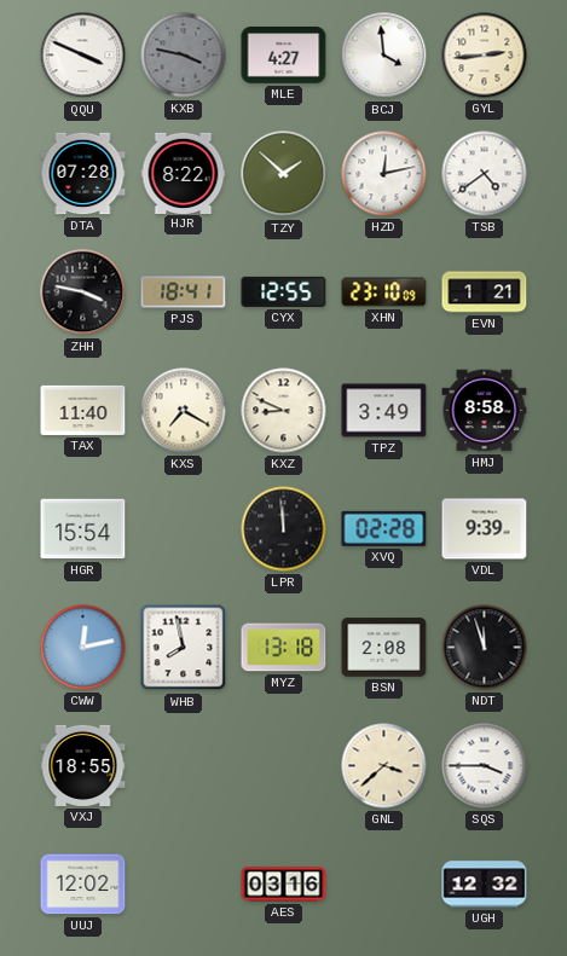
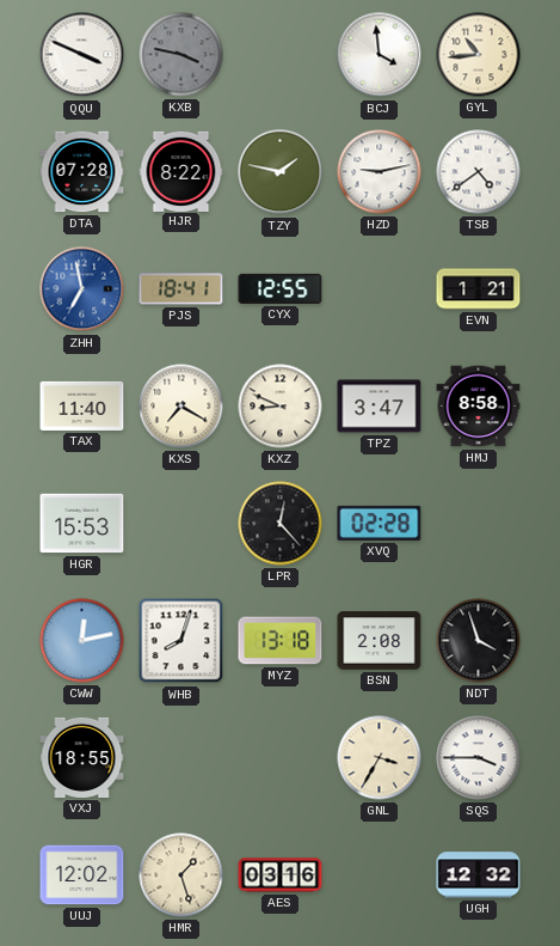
MLE: 4:27 -> none (284, 56)
GYL: 2:44 -> 10:44 (479, 55)
TZY: 1:52 -> 1:47 (281, 172)
HZD: 12:13 -> 9:13 (380, 172)
ZHH: 3:47 -> 6:58 (82, 289)
ZHH dial: black -> blue (82, 289)
XHN: 23:10 -> none (384, 292)
TPZ: 3:49 -> 3:47 (380, 407)
HGR: 15:54 -> 15:53 (82, 524)
LPR: 11:59 -> 12:23 (281, 524)
VDL: 9:39 -> none (485, 529)
WHB: 7:58 -> 8:03 (181, 641)
NDT: 11:57 -> 3:57 (479, 641)
GNL: 3:38 -> 3:35 (380, 758)
HMR: none -> 1:27 (181, 875)
